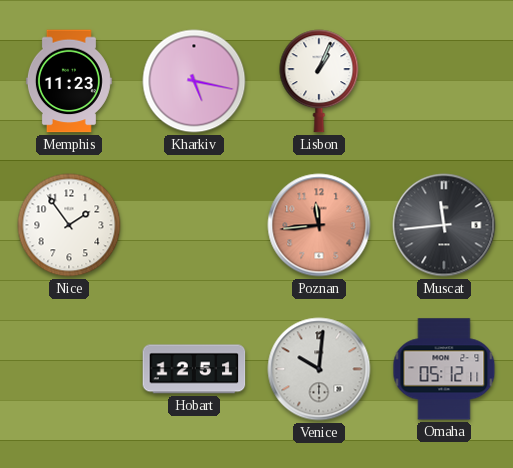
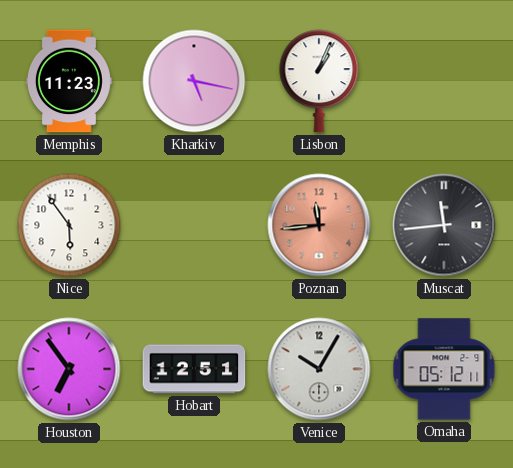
Nice: 1:54 -> 5:54 (69, 225)
Houston: none -> 6:54 (69, 369)
Venice: 10:01 -> 10:05 (319, 369)
